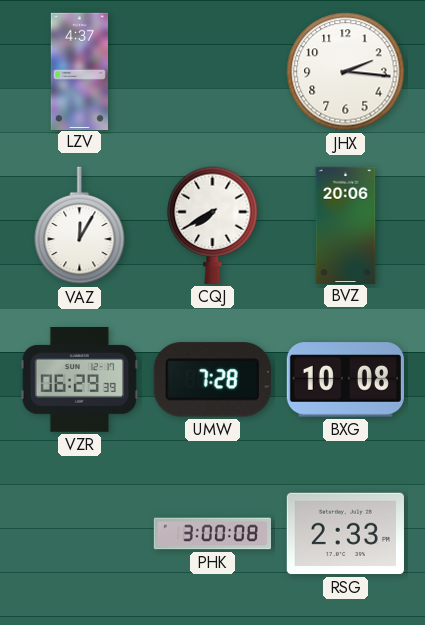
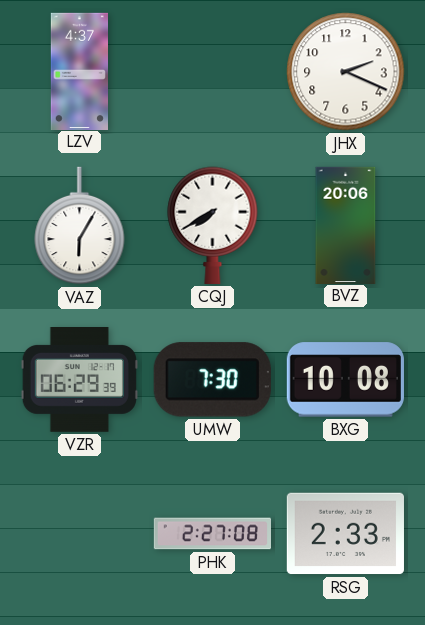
JHX: 2:16 -> 2:19 (346, 72)
VAZ: 12:05 -> 6:05 (80, 226)
UMW: 7:28 -> 7:30 (212, 380)
PHK: 3:00 -> 2:27 (212, 534)
